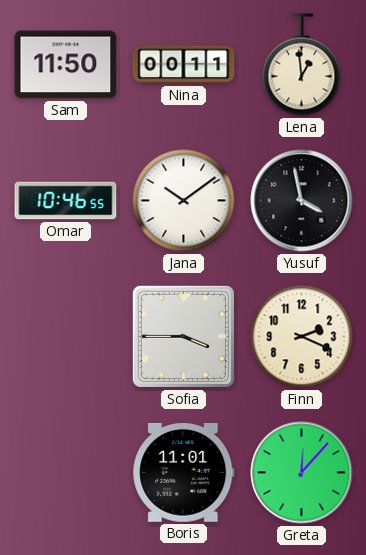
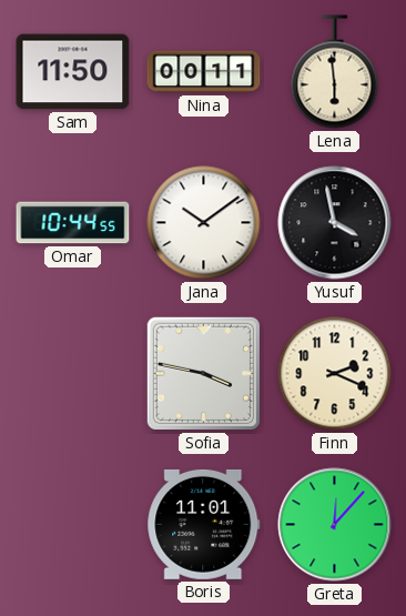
Lena: 12:59 -> 5:59 (335, 72)
Omar: 10:46 -> 10:44 (73, 223)
Sofia: 3:45 -> 3:47 (203, 373)
